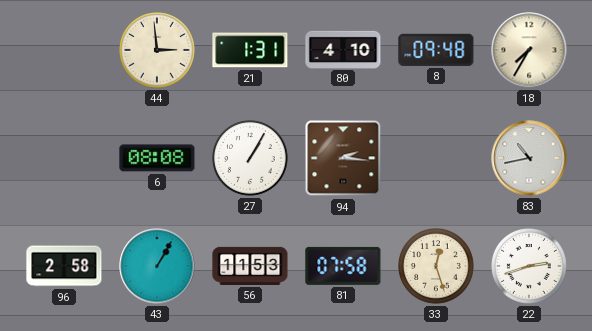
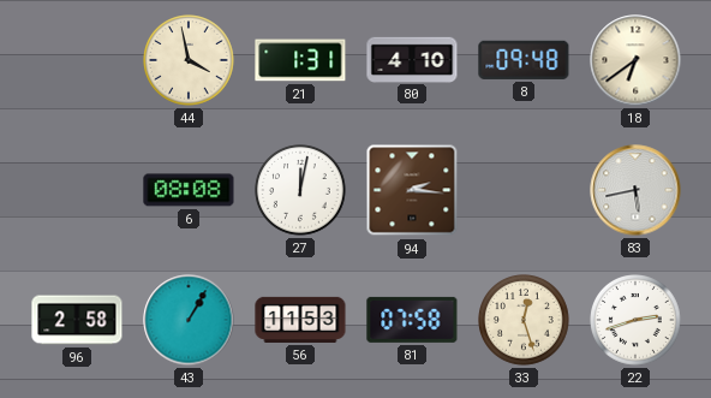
44: 2:59 -> 3:58 (189, 60)
18: 7:35 -> 6:39 (635, 60)
27: 1:05 -> 12:02 (300, 190)
83: 10:43 -> 5:43 (635, 190)
